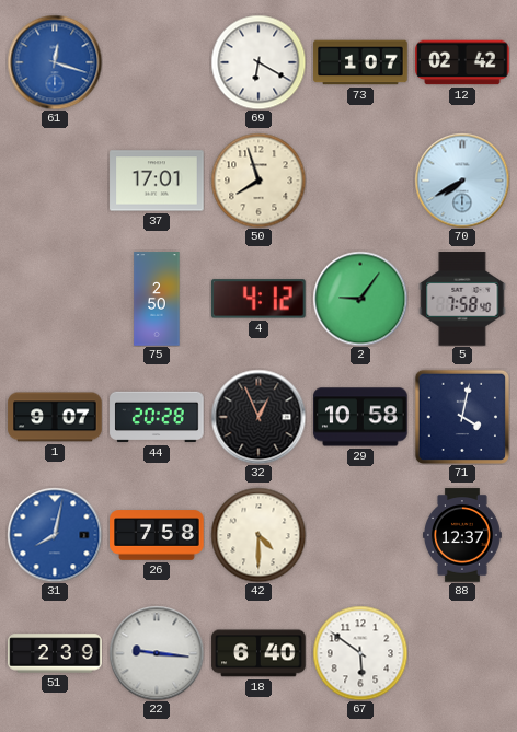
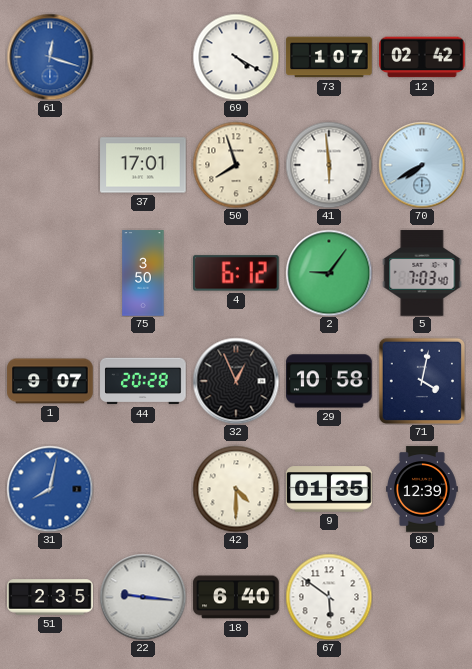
69: 6:20 -> 4:20 (236, 57)
41: none -> 5:59 (329, 165)
75: 2:50 -> 3:50 (143, 273)
4: 4:12 -> 6:12 (237, 273)
5: 7:58 -> 7:03 (422, 273)
26: 7:58 -> none (157, 535)
9: none -> 01:35 (329, 489)
88: 12:37 -> 12:39 (422, 489)
51: 2:39 -> 2:35 (50, 597)
